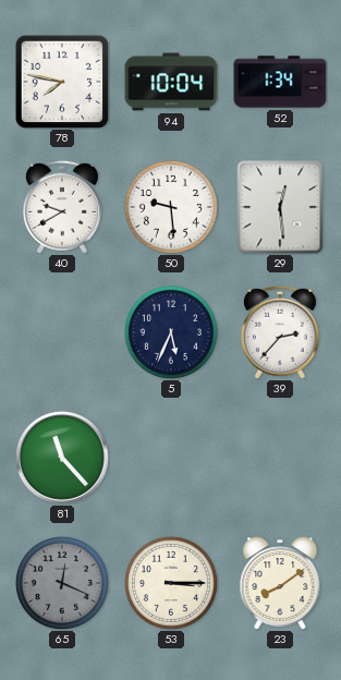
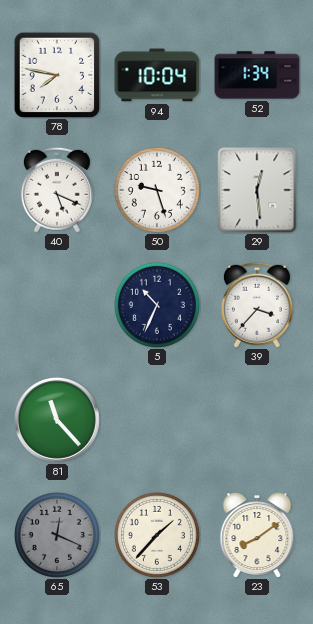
40: 9:40 -> 5:19 (57, 190)
50: 9:29 -> 9:27 (157, 190)
5: 5:34 -> 10:34 (157, 305)
39: 2:37 -> 3:37 (257, 305)
53: 3:15 -> 1:37 (157, 535)
